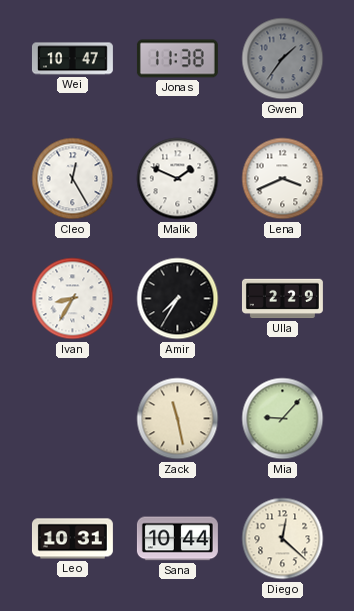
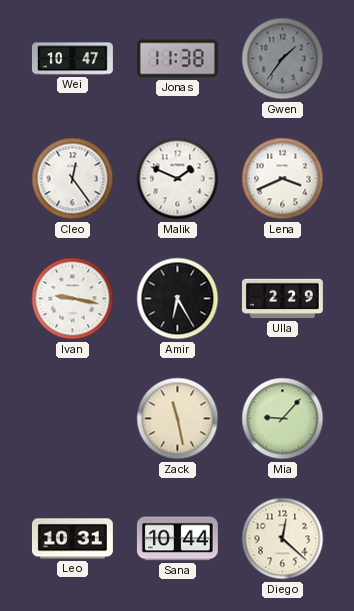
Cleo: 12:25 -> 12:24 (73, 179)
Ivan: 8:35 -> 9:17 (73, 299)
Amir: 7:35 -> 6:25 (178, 299)
